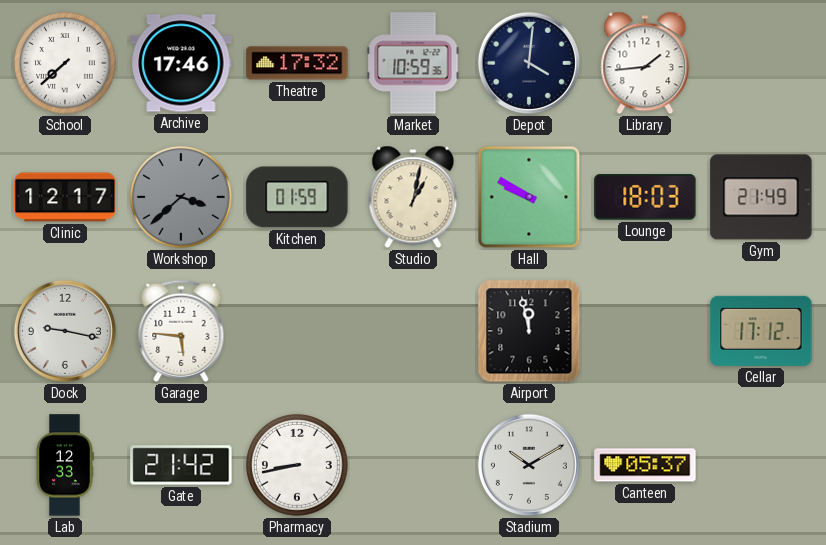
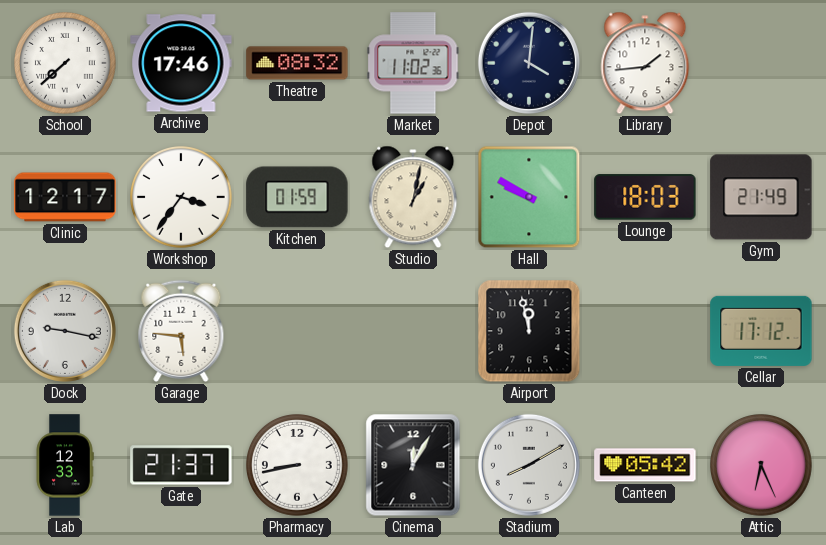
Theatre: 17:32 -> 08:32 (297, 63)
Market: 10:59 -> 11:02 (413, 63)
Workshop: 3:38 -> 3:36 (182, 198)
Workshop dial: grey -> white (182, 198)
Gate: 21:42 -> 21:37 (181, 465)
Cinema: none -> 12:05 (413, 465)
Stadium: 10:10 -> 8:10 (529, 465)
Canteen: 05:37 -> 05:42 (645, 465)
Attic: none -> 6:26 (762, 466)
